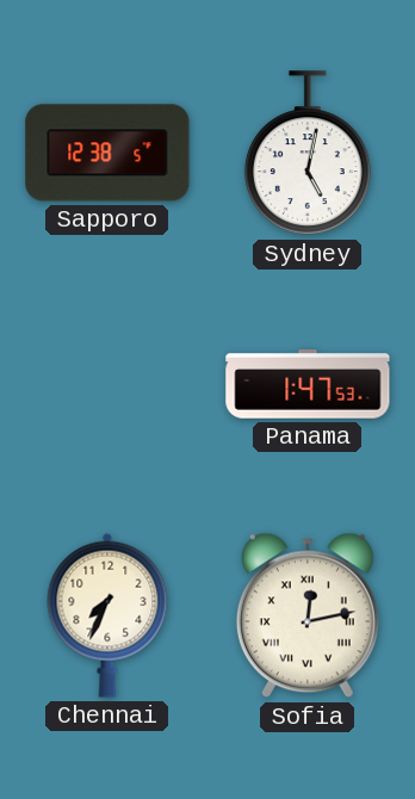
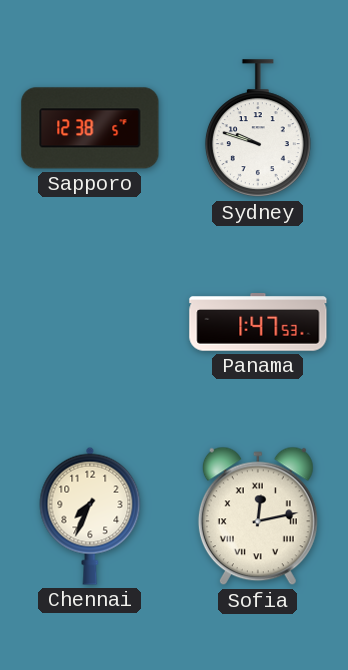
Sydney: 5:02 -> 9:48 (258, 129)
